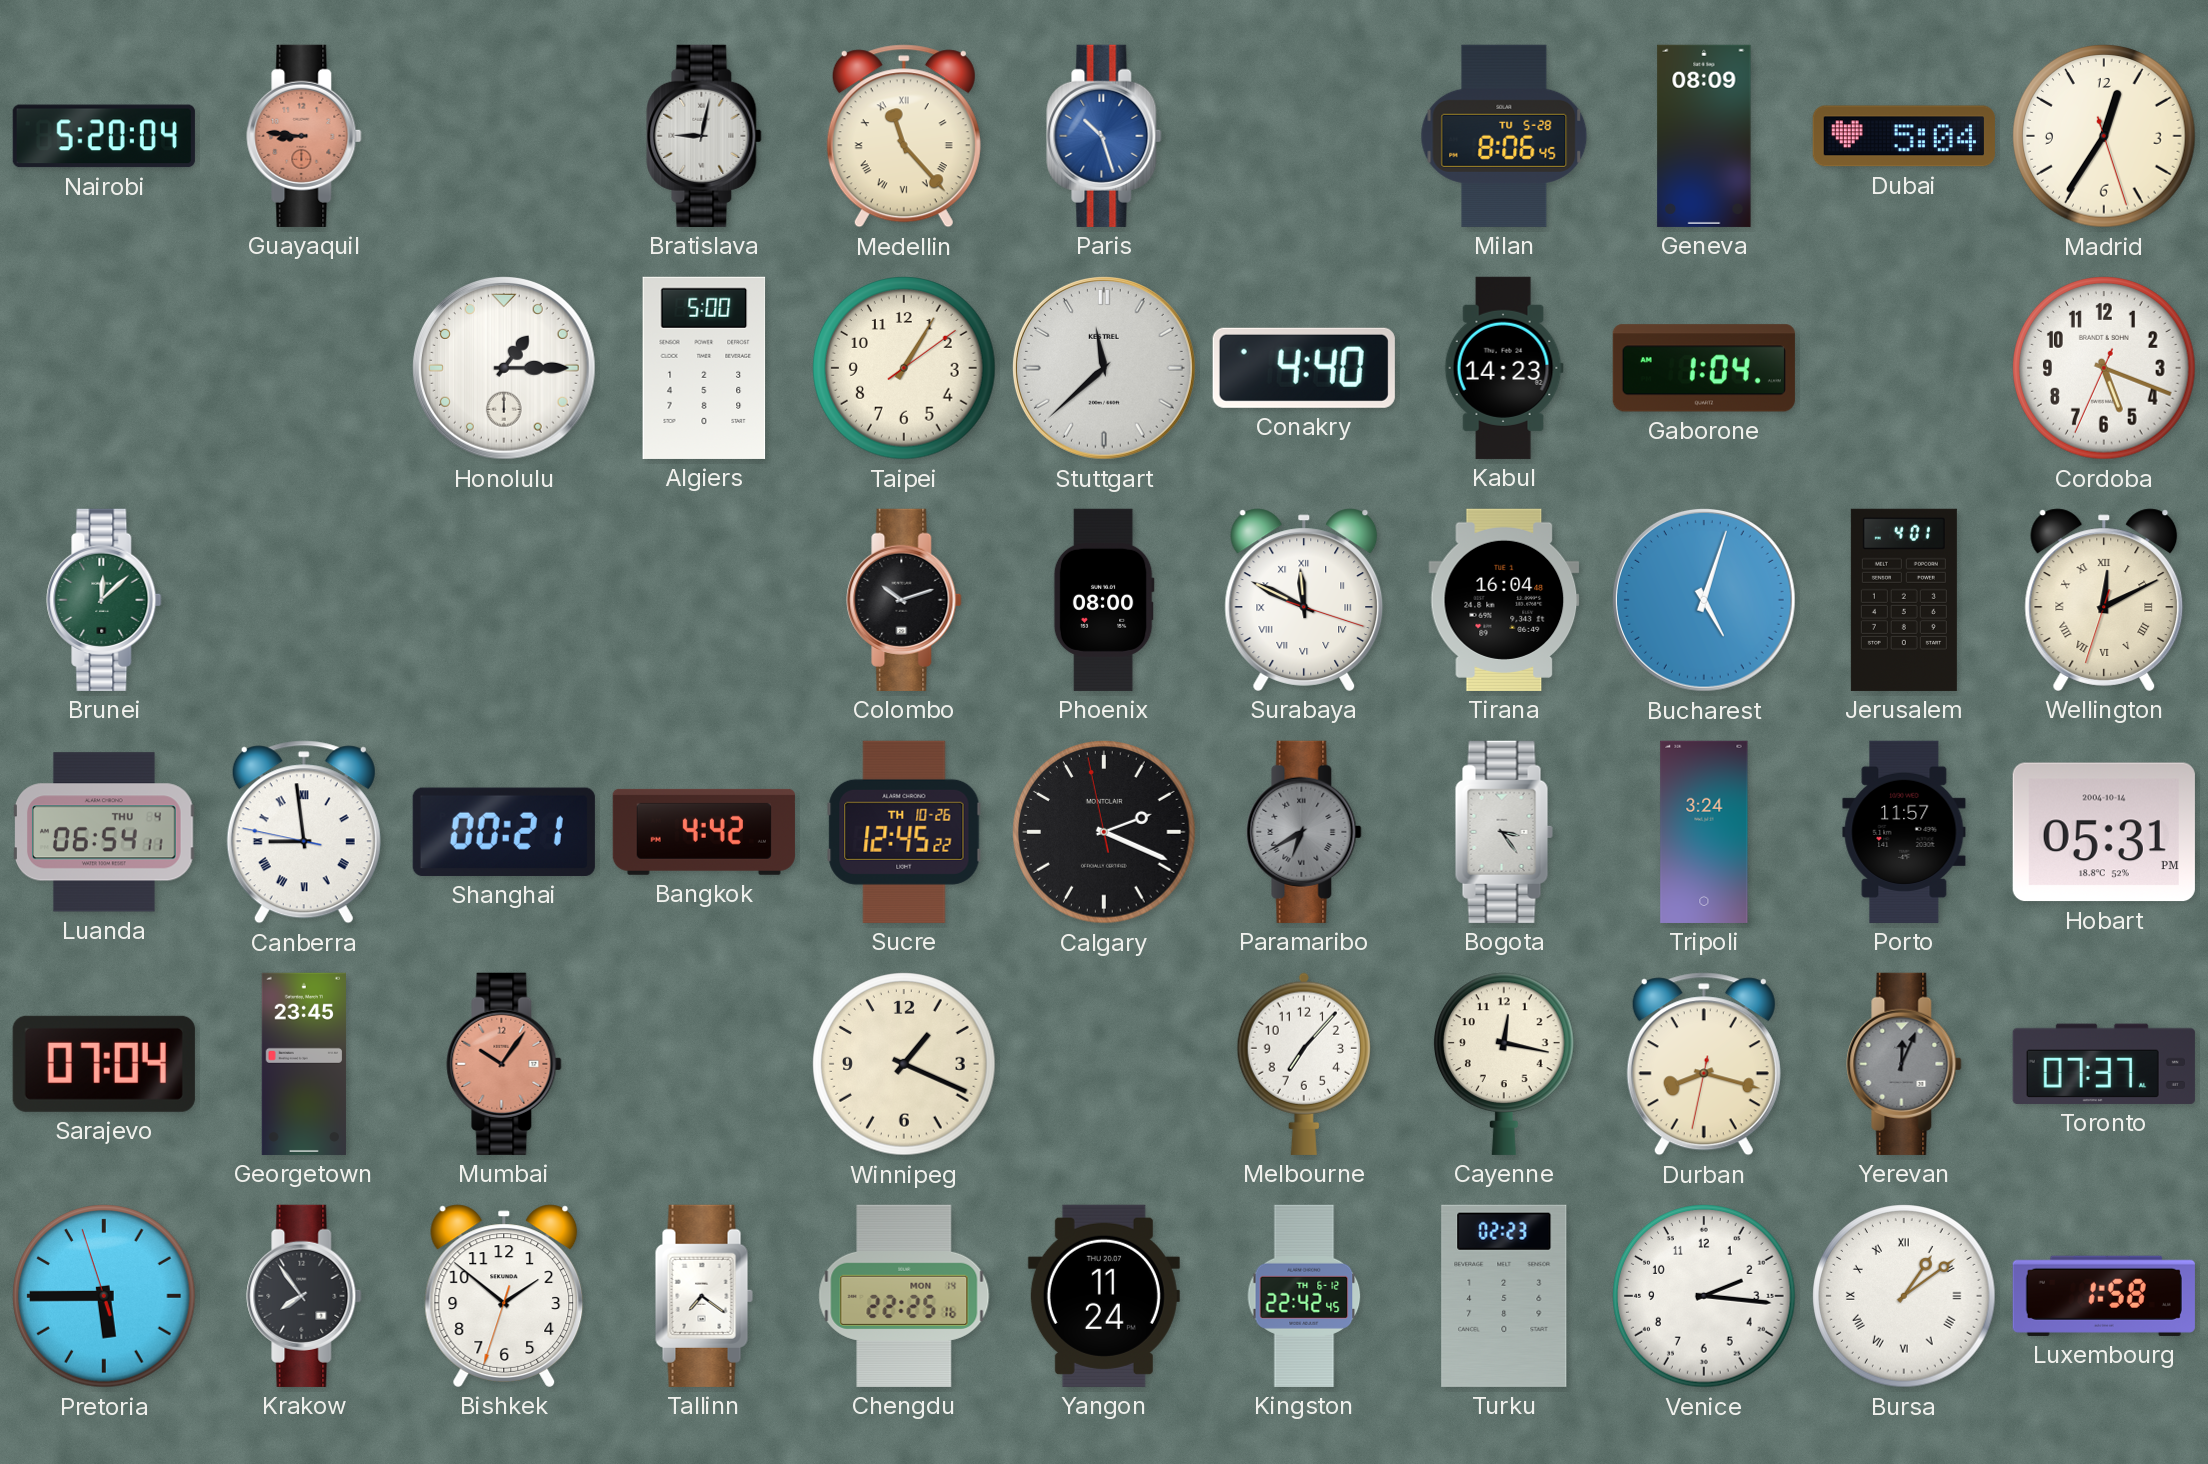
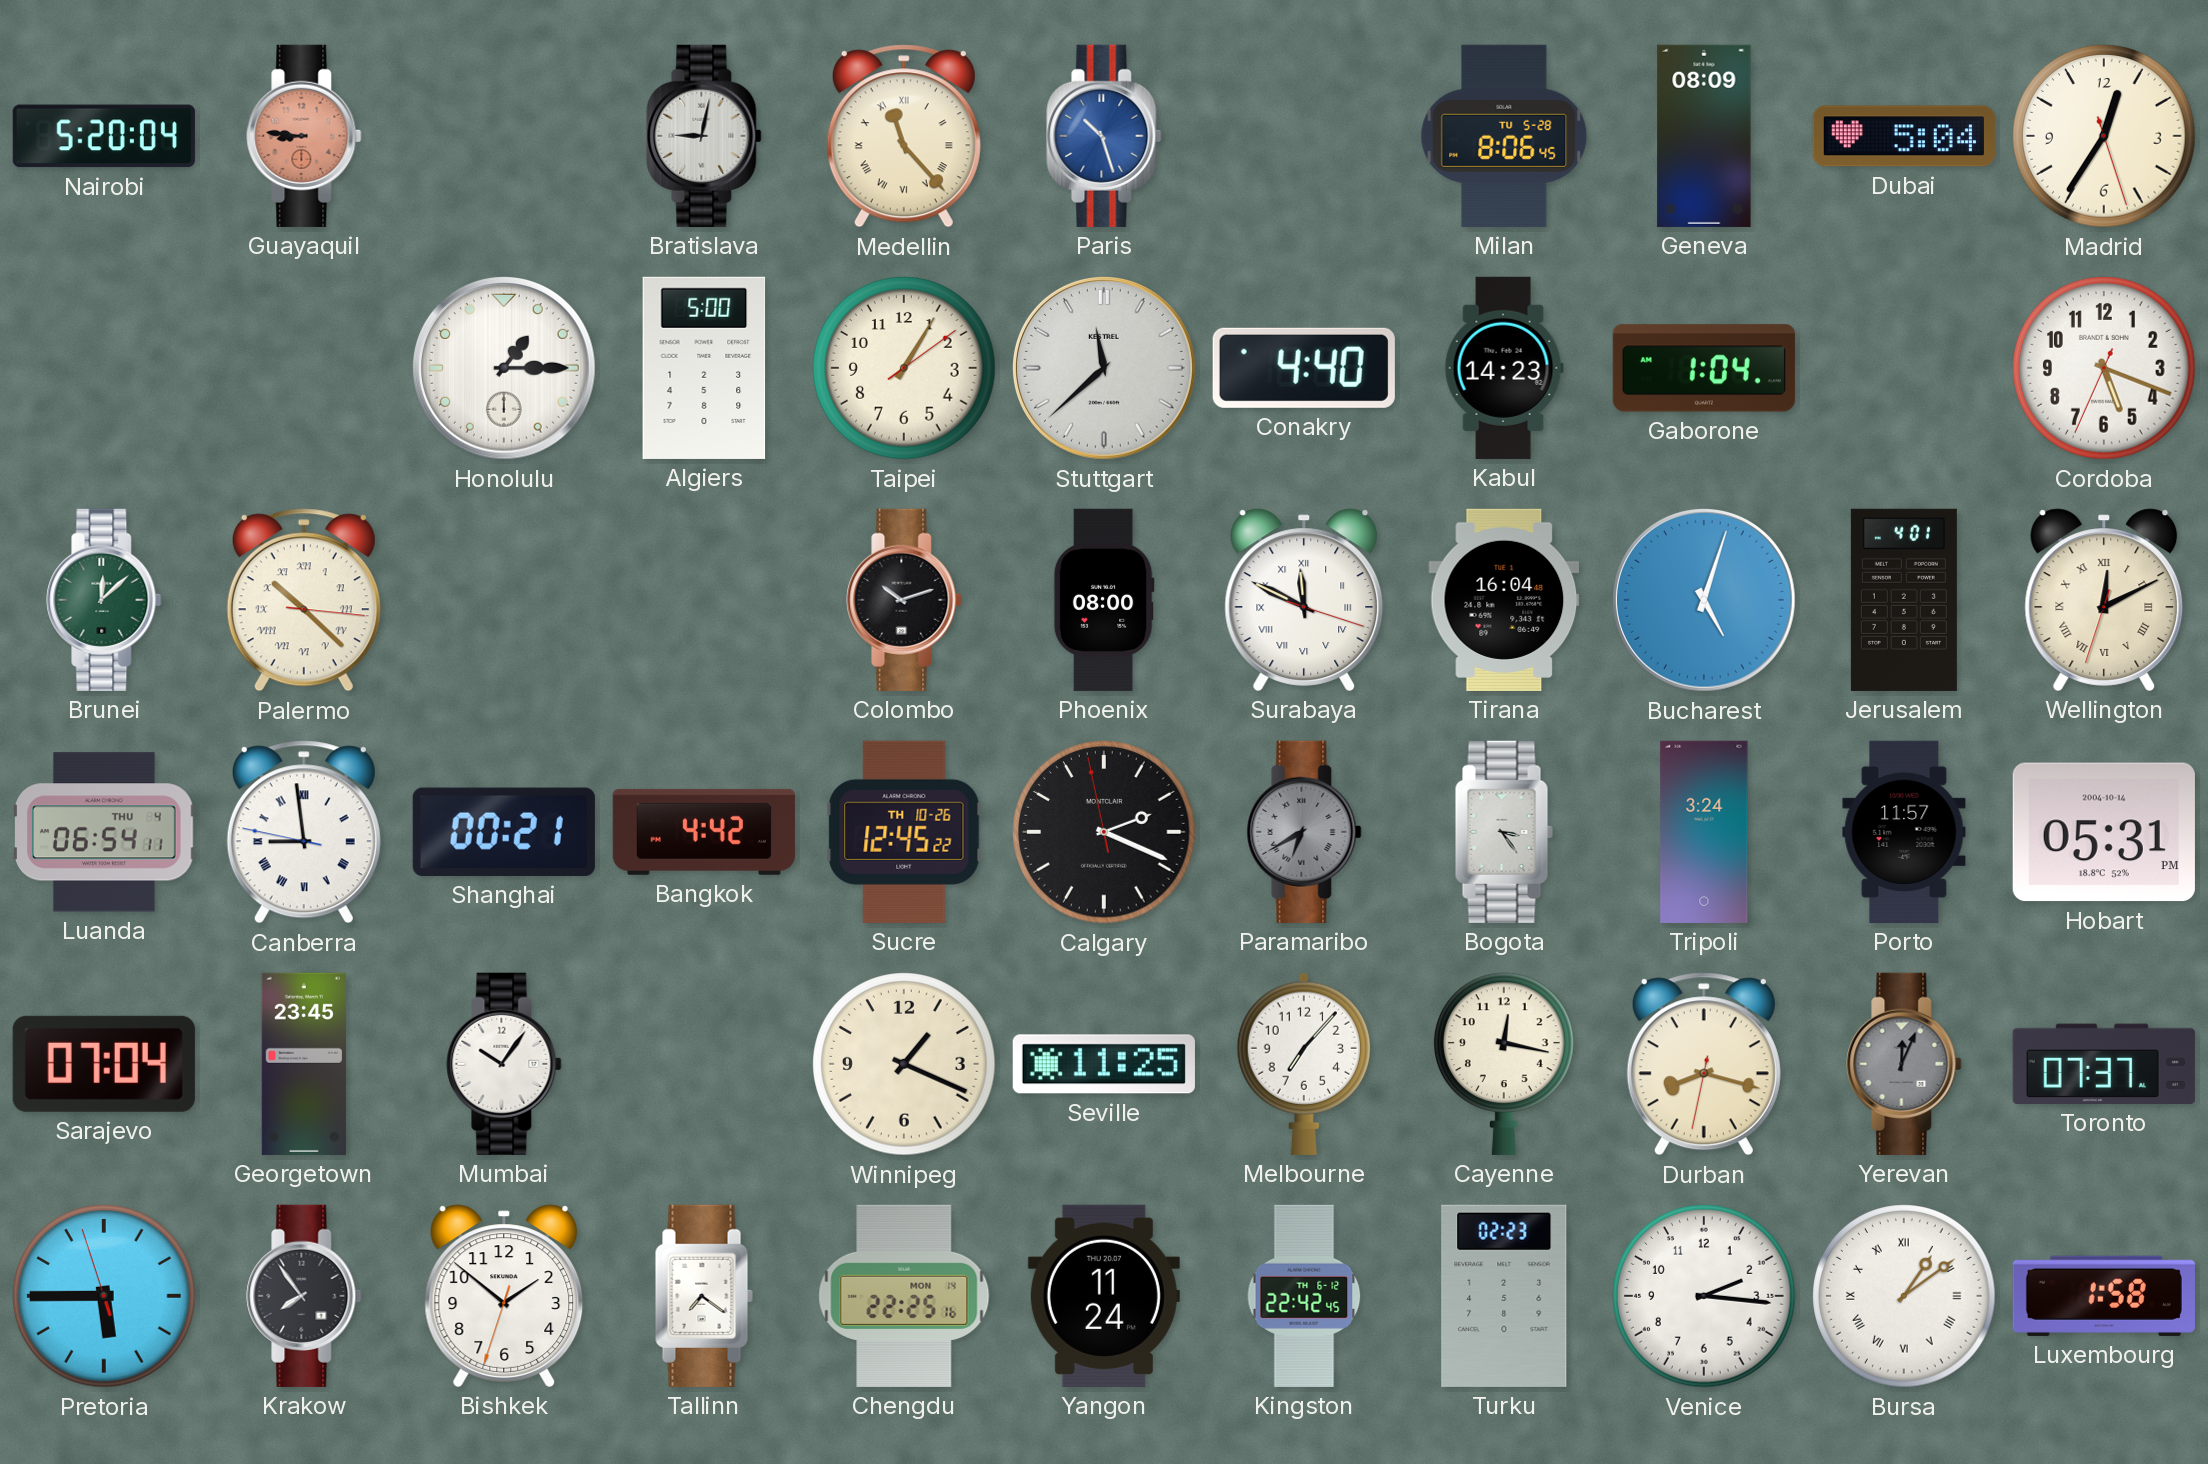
Palermo: none -> 10:22 (304, 600)
Mumbai dial: salmon -> white (504, 1064)
Seville: none -> 11:25 (1104, 1064)
